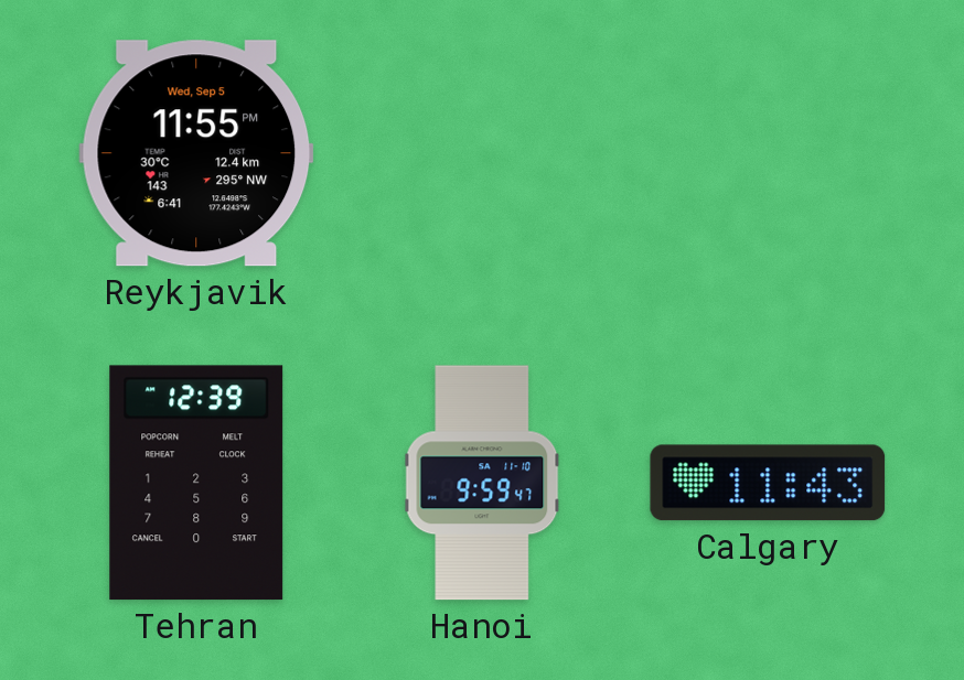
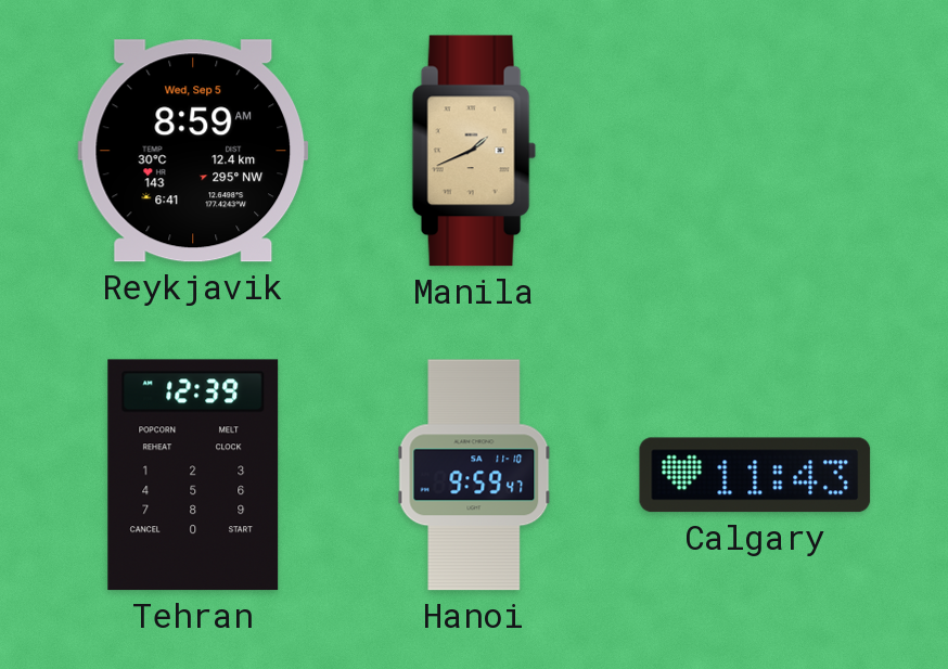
Reykjavik: 11:55 -> 8:59 (193, 151)
Manila: none -> 1:41 (474, 151)
